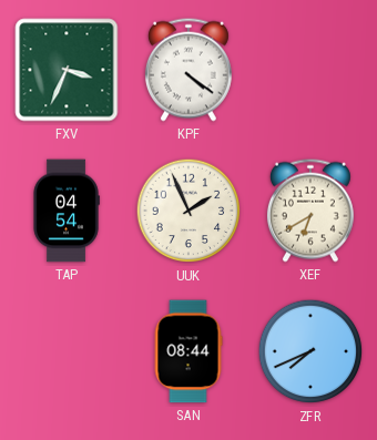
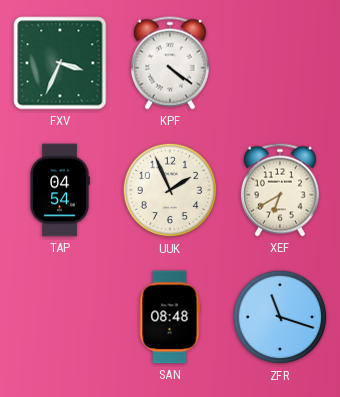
SAN: 08:44 -> 08:48 (170, 317)
ZFR: 7:41 -> 11:18 (280, 317)
